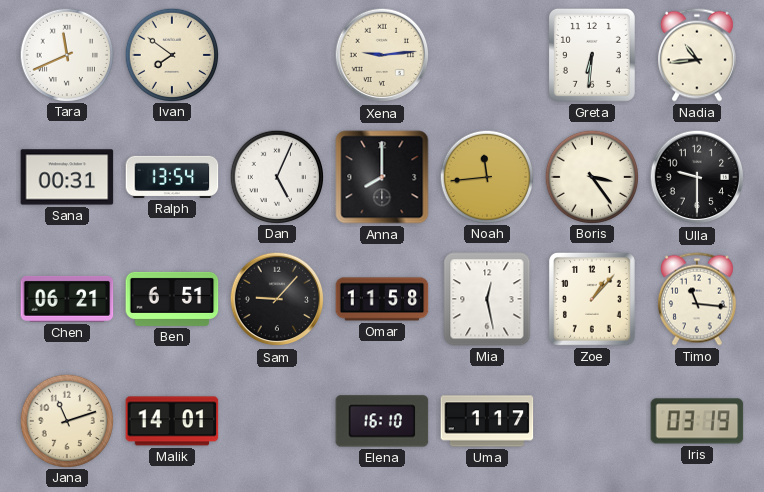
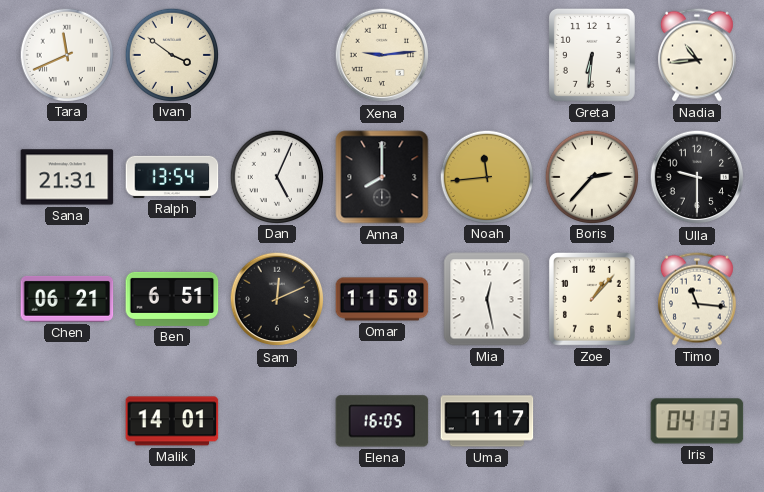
Ivan: 7:51 -> 3:51 (172, 54)
Sana: 00:31 -> 21:31 (67, 177)
Boris: 3:24 -> 2:37 (592, 176)
Sam: 9:07 -> 12:11 (277, 299)
Jana: 11:12 -> none (67, 420)
Elena: 16:10 -> 16:05 (382, 421)
Iris: 03:19 -> 04:13 (697, 421)
